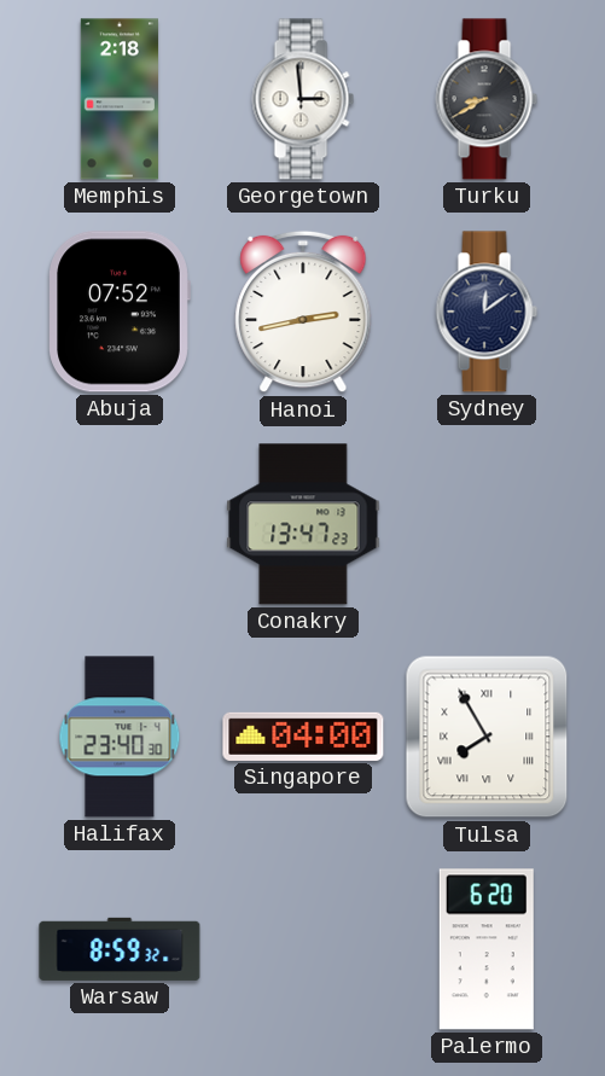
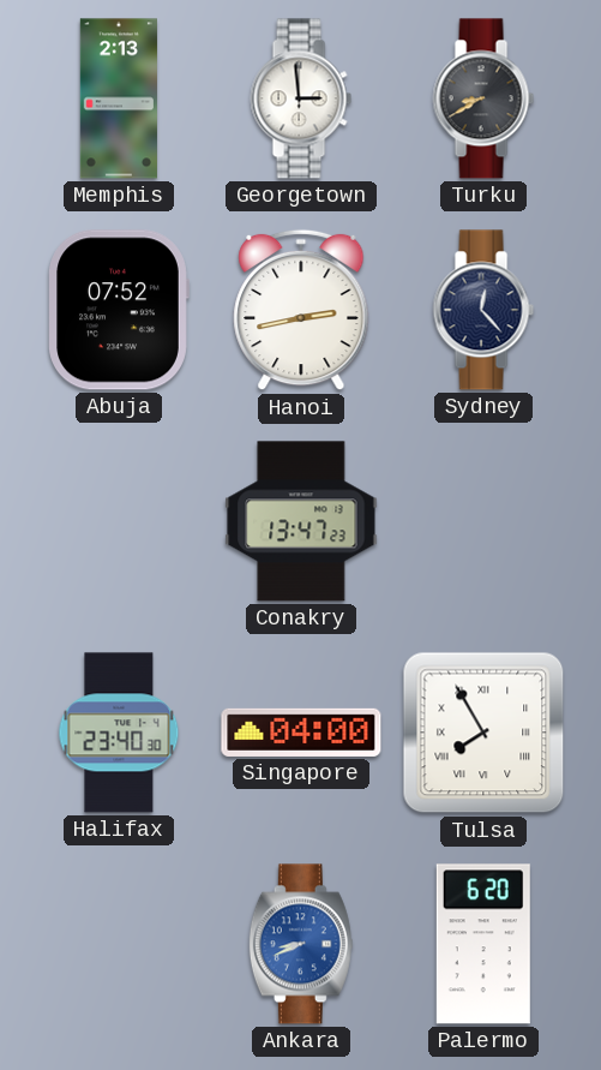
Memphis: 2:18 -> 2:13 (119, 98)
Sydney: 12:09 -> 12:23 (483, 310)
Warsaw: 8:59 -> none (120, 949)
Ankara: none -> 8:41 (301, 944)
